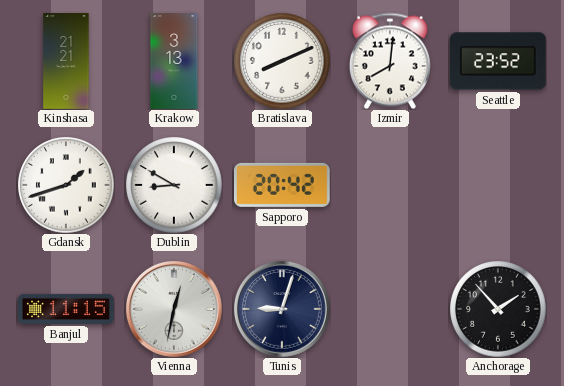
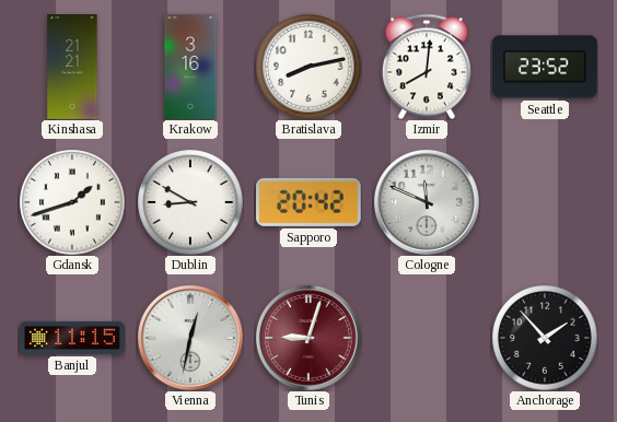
Krakow: 3:13 -> 3:16 (190, 67)
Bratislava: 8:11 -> 8:13 (308, 67)
Cologne: none -> 11:49 (427, 202)
Tunis dial: navy -> burgundy (308, 338)
